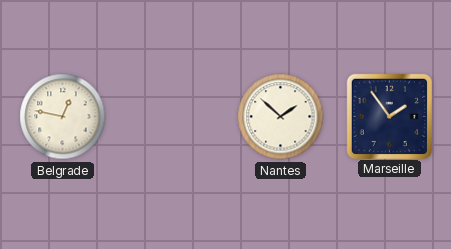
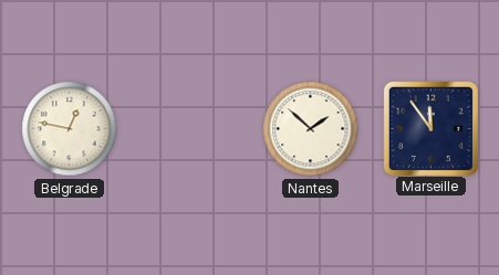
Marseille: 1:54 -> 11:54 (430, 128)
